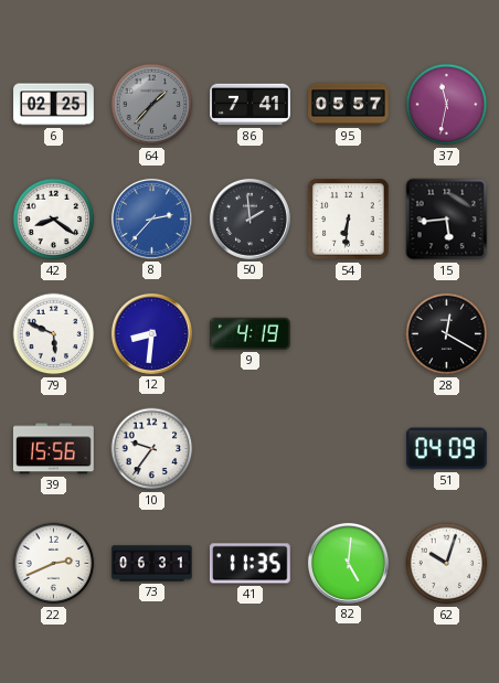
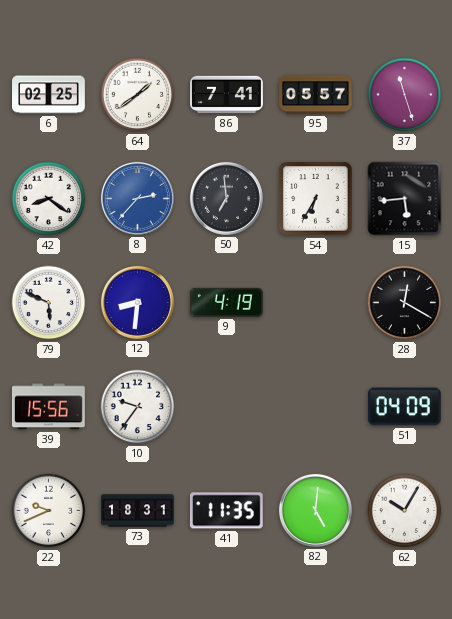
64: 1:37 -> 1:39 (138, 95)
64 dial: grey -> white (138, 95)
37: 11:32 -> 11:27 (405, 95)
50: 1:59 -> 6:59 (226, 198)
54: 6:31 -> 6:35 (316, 199)
22: 2:41 -> 9:41 (49, 511)
73: 06:31 -> 18:31 (138, 511)
62: 10:03 -> 10:05 (405, 511)
